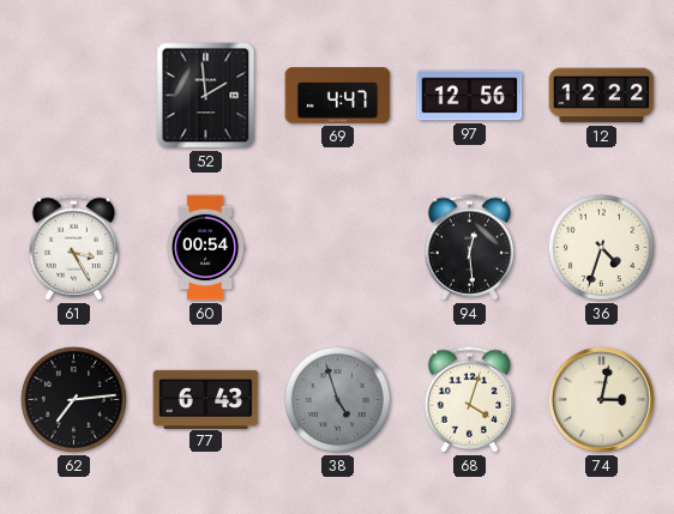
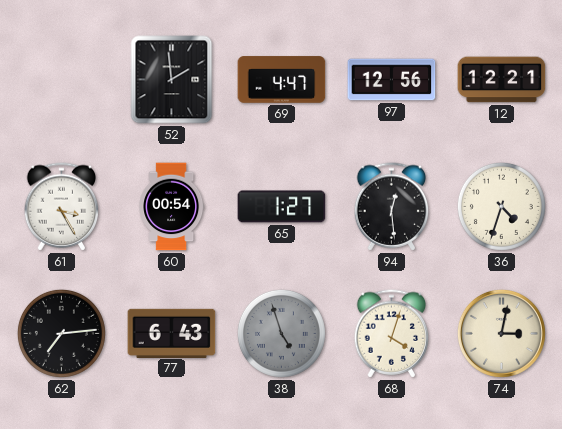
12: 12:22 -> 12:21 (502, 80)
65: none -> 1:27 (282, 207)
